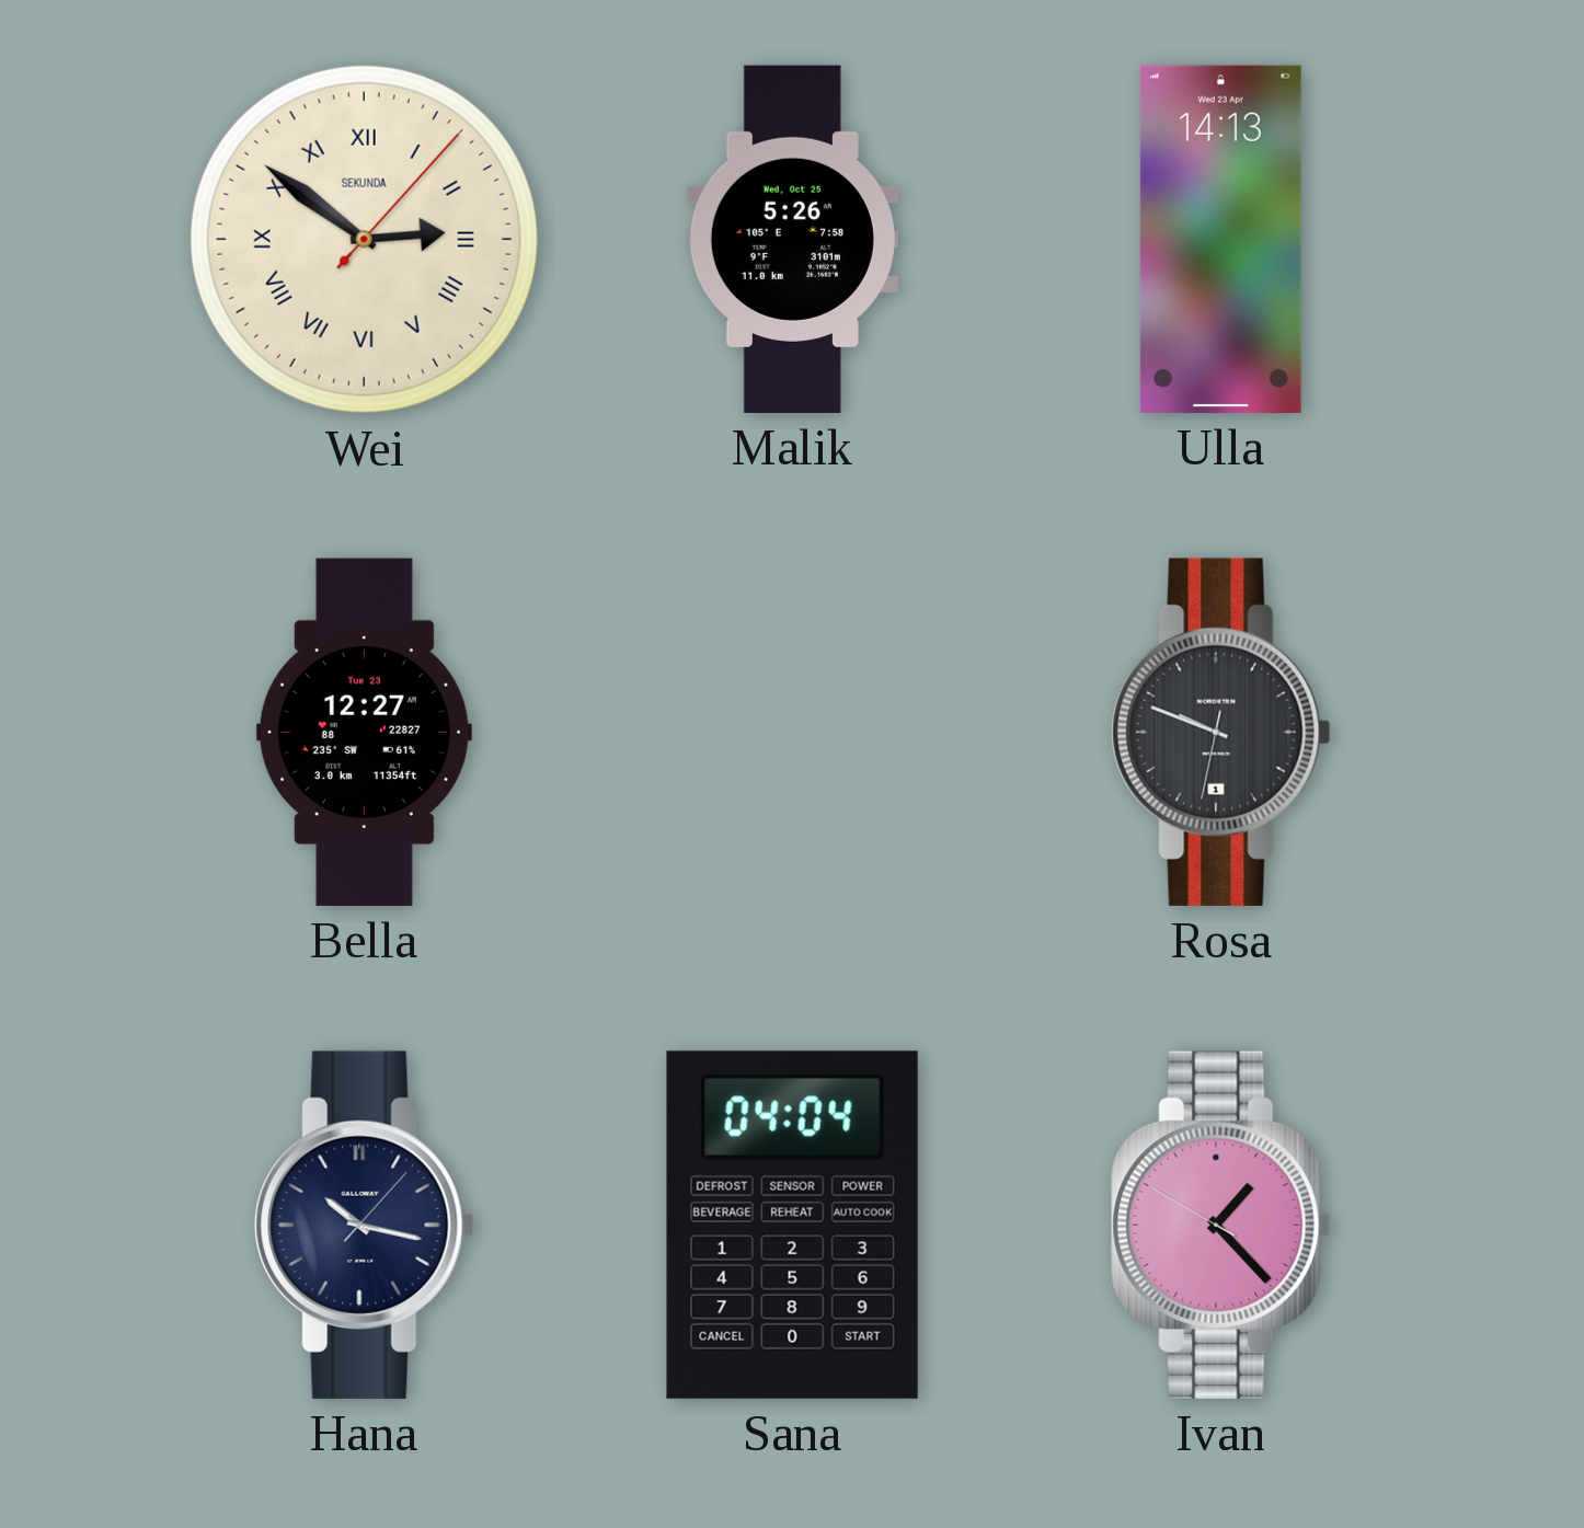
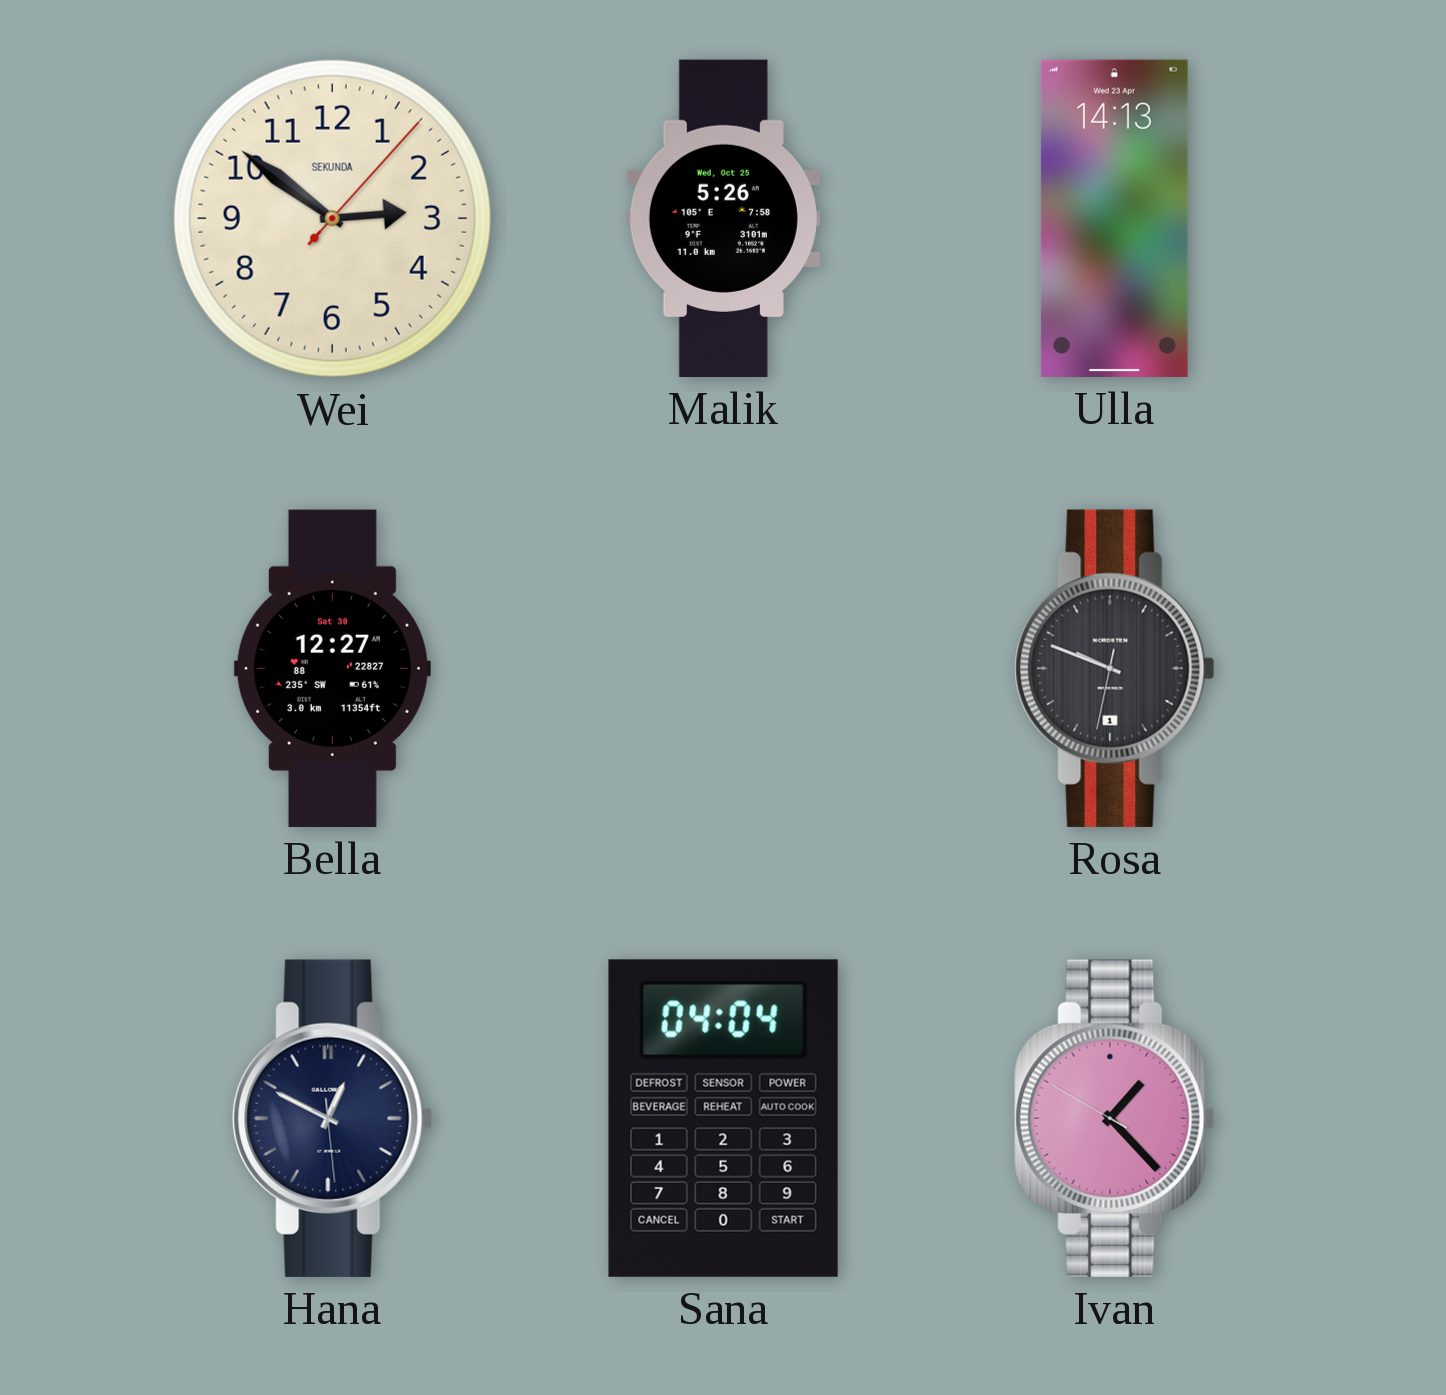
Wei numerals: Roman -> Arabic (332, 218)
Bella date: Tue 23 -> Sat 30 (332, 668)
Hana: 10:17 -> 12:49 (333, 1118)
